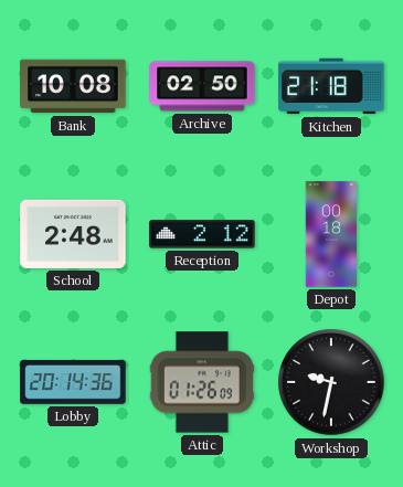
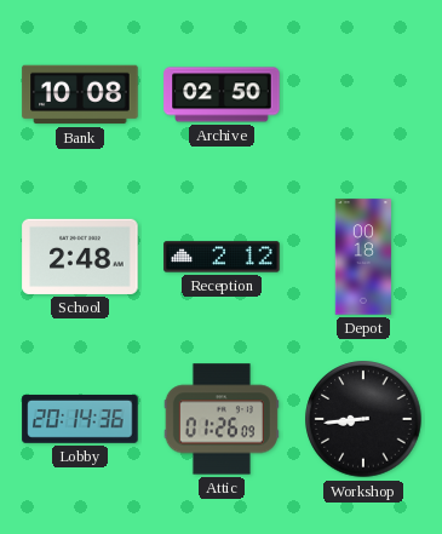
Kitchen: 21:18 -> none (331, 86)
Workshop: 9:32 -> 8:44 (363, 419)
